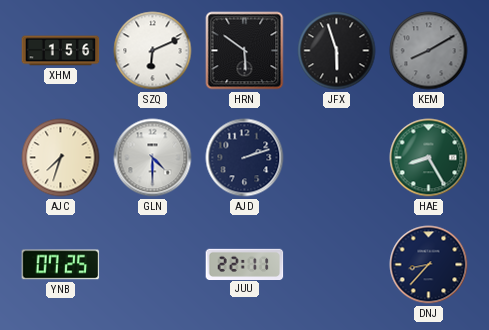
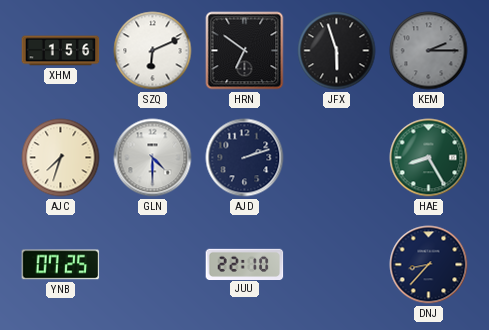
HRN: 5:51 -> 6:51 (245, 51)
KEM: 8:10 -> 2:15 (429, 51)
JUU: 22:11 -> 22:10 (245, 264)
